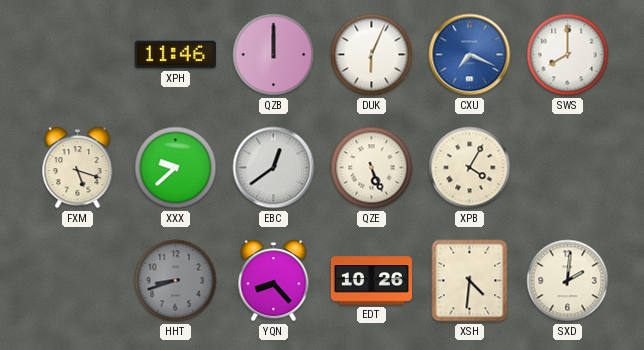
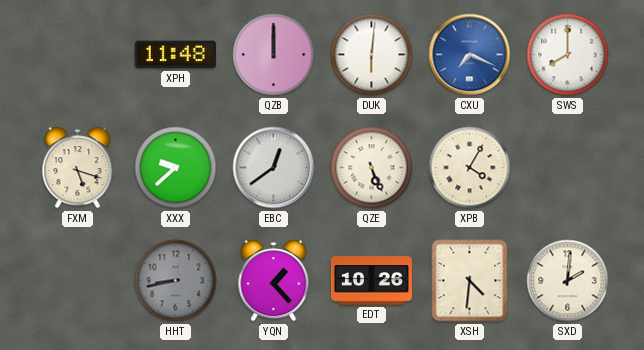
XPH: 11:46 -> 11:48 (175, 55)
DUK: 6:04 -> 6:01 (372, 55)
HHT: 8:42 -> 8:43 (176, 281)
YQN: 8:23 -> 1:23 (274, 281)
